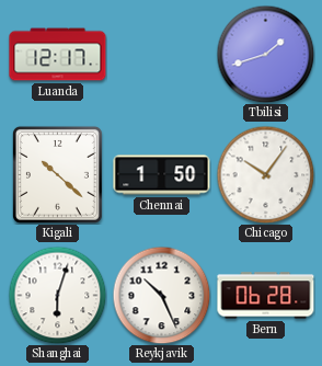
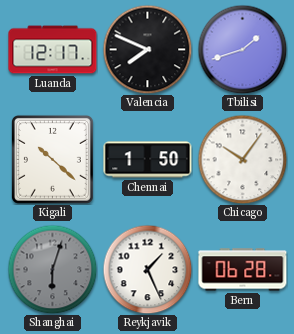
Valencia: none -> 7:49 (147, 49)
Shanghai dial: white -> grey (52, 269)
Reykjavik: 10:26 -> 1:26 (147, 269)
